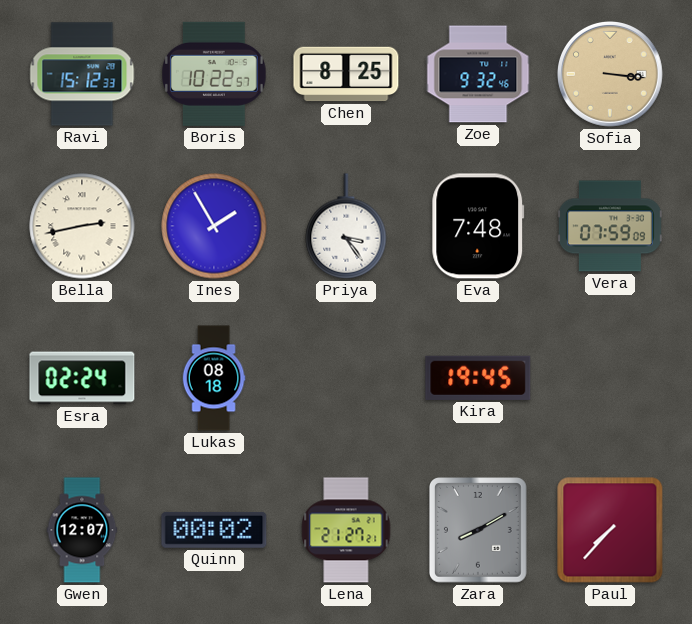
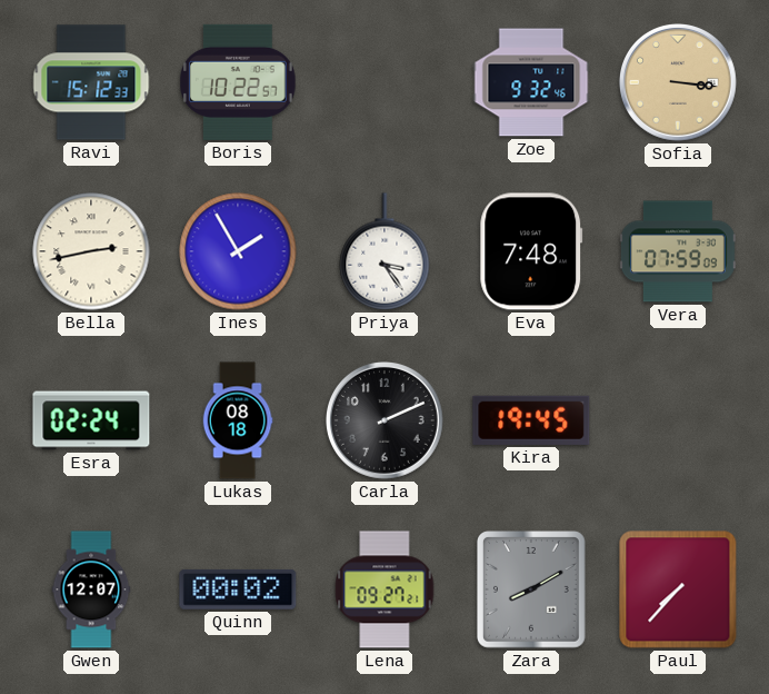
Chen: 8:25 -> none (346, 74)
Carla: none -> 2:11 (384, 420)
Lena: 21:27 -> 09:27 (384, 589)
